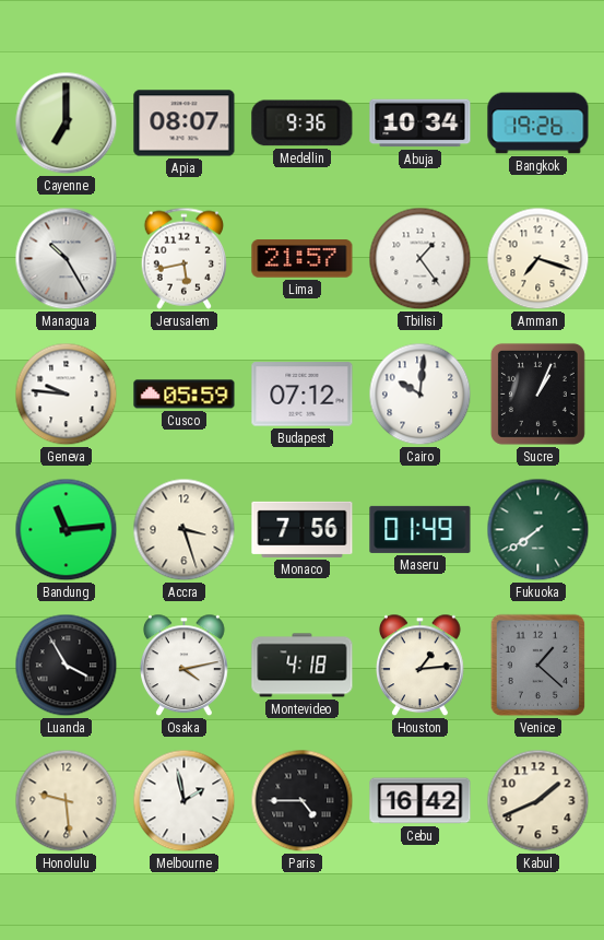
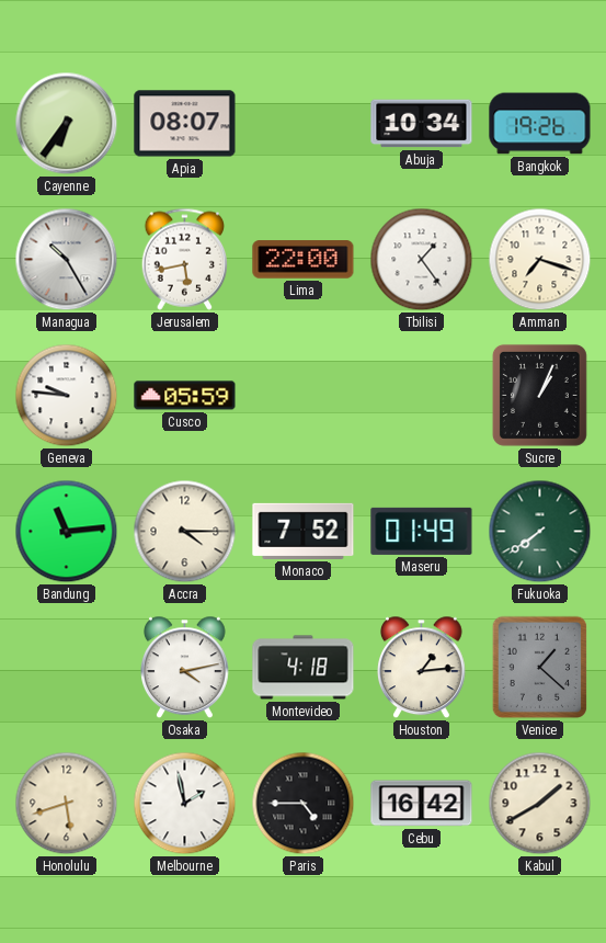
Cayenne: 7:00 -> 6:36 (67, 124)
Medellin: 9:36 -> none (303, 124)
Lima: 21:57 -> 22:00 (304, 260)
Budapest: 07:12 -> none (303, 395)
Cairo: 10:01 -> none (421, 395)
Accra: 3:27 -> 4:15 (185, 532)
Monaco: 7:56 -> 7:52 (304, 531)
Luanda: 3:55 -> none (67, 666)
Honolulu: 9:29 -> 5:42 (67, 804)
Kabul: 1:41 -> 1:40 (540, 804)
